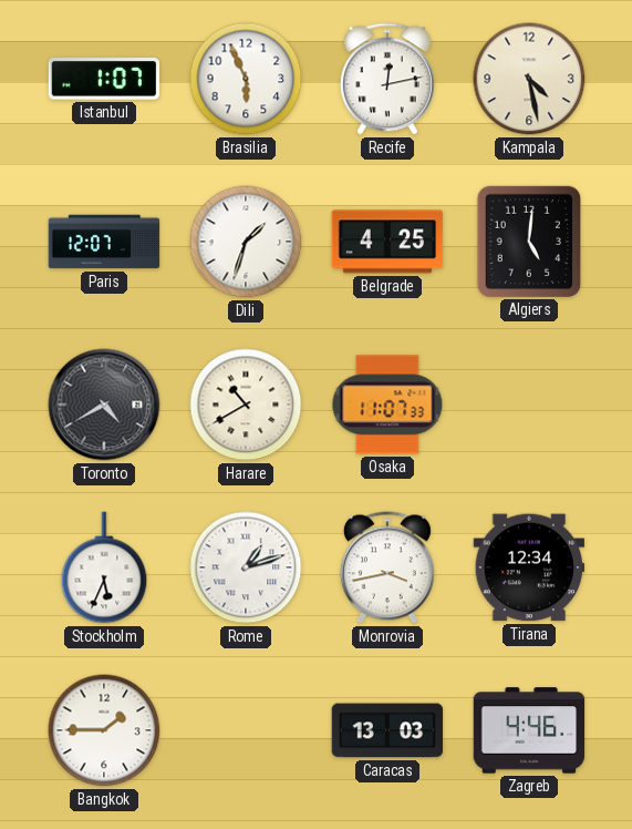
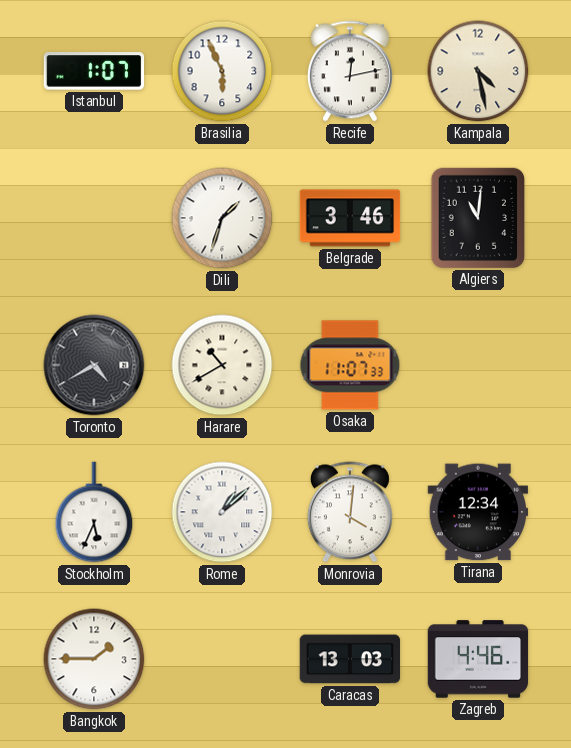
Paris: 12:07 -> none (104, 242)
Belgrade: 4:25 -> 3:46 (350, 218)
Algiers: 5:01 -> 11:01 (477, 217)
Rome: 1:12 -> 1:08 (222, 512)
Monrovia: 3:43 -> 4:01 (350, 512)
